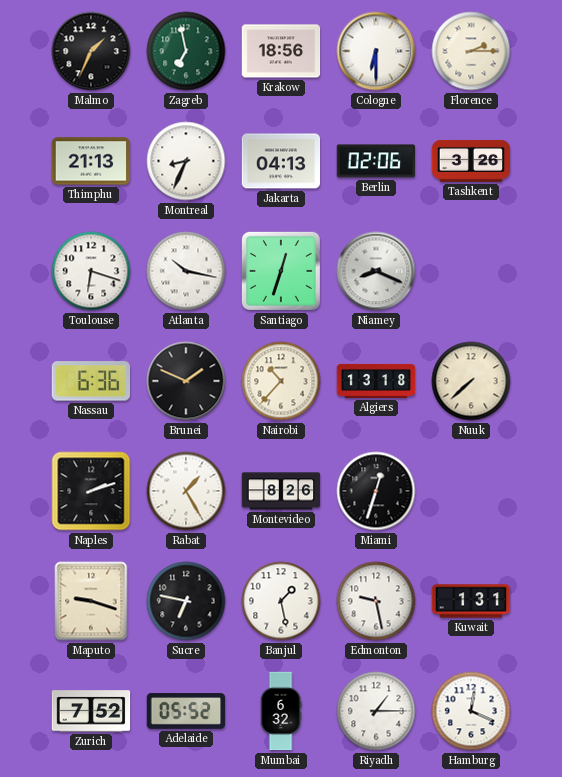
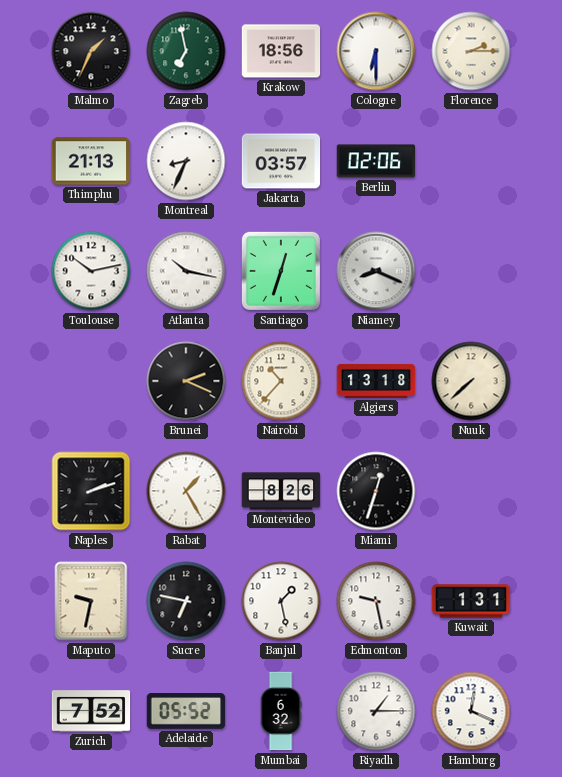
Jakarta: 04:13 -> 03:57 (281, 161)
Tashkent: 3:26 -> none (471, 161)
Toulouse: 6:18 -> 10:13 (91, 271)
Nassau: 6:36 -> none (90, 381)
Brunei: 1:49 -> 2:19 (186, 381)
Maputo: 9:18 -> 9:32 (91, 601)
